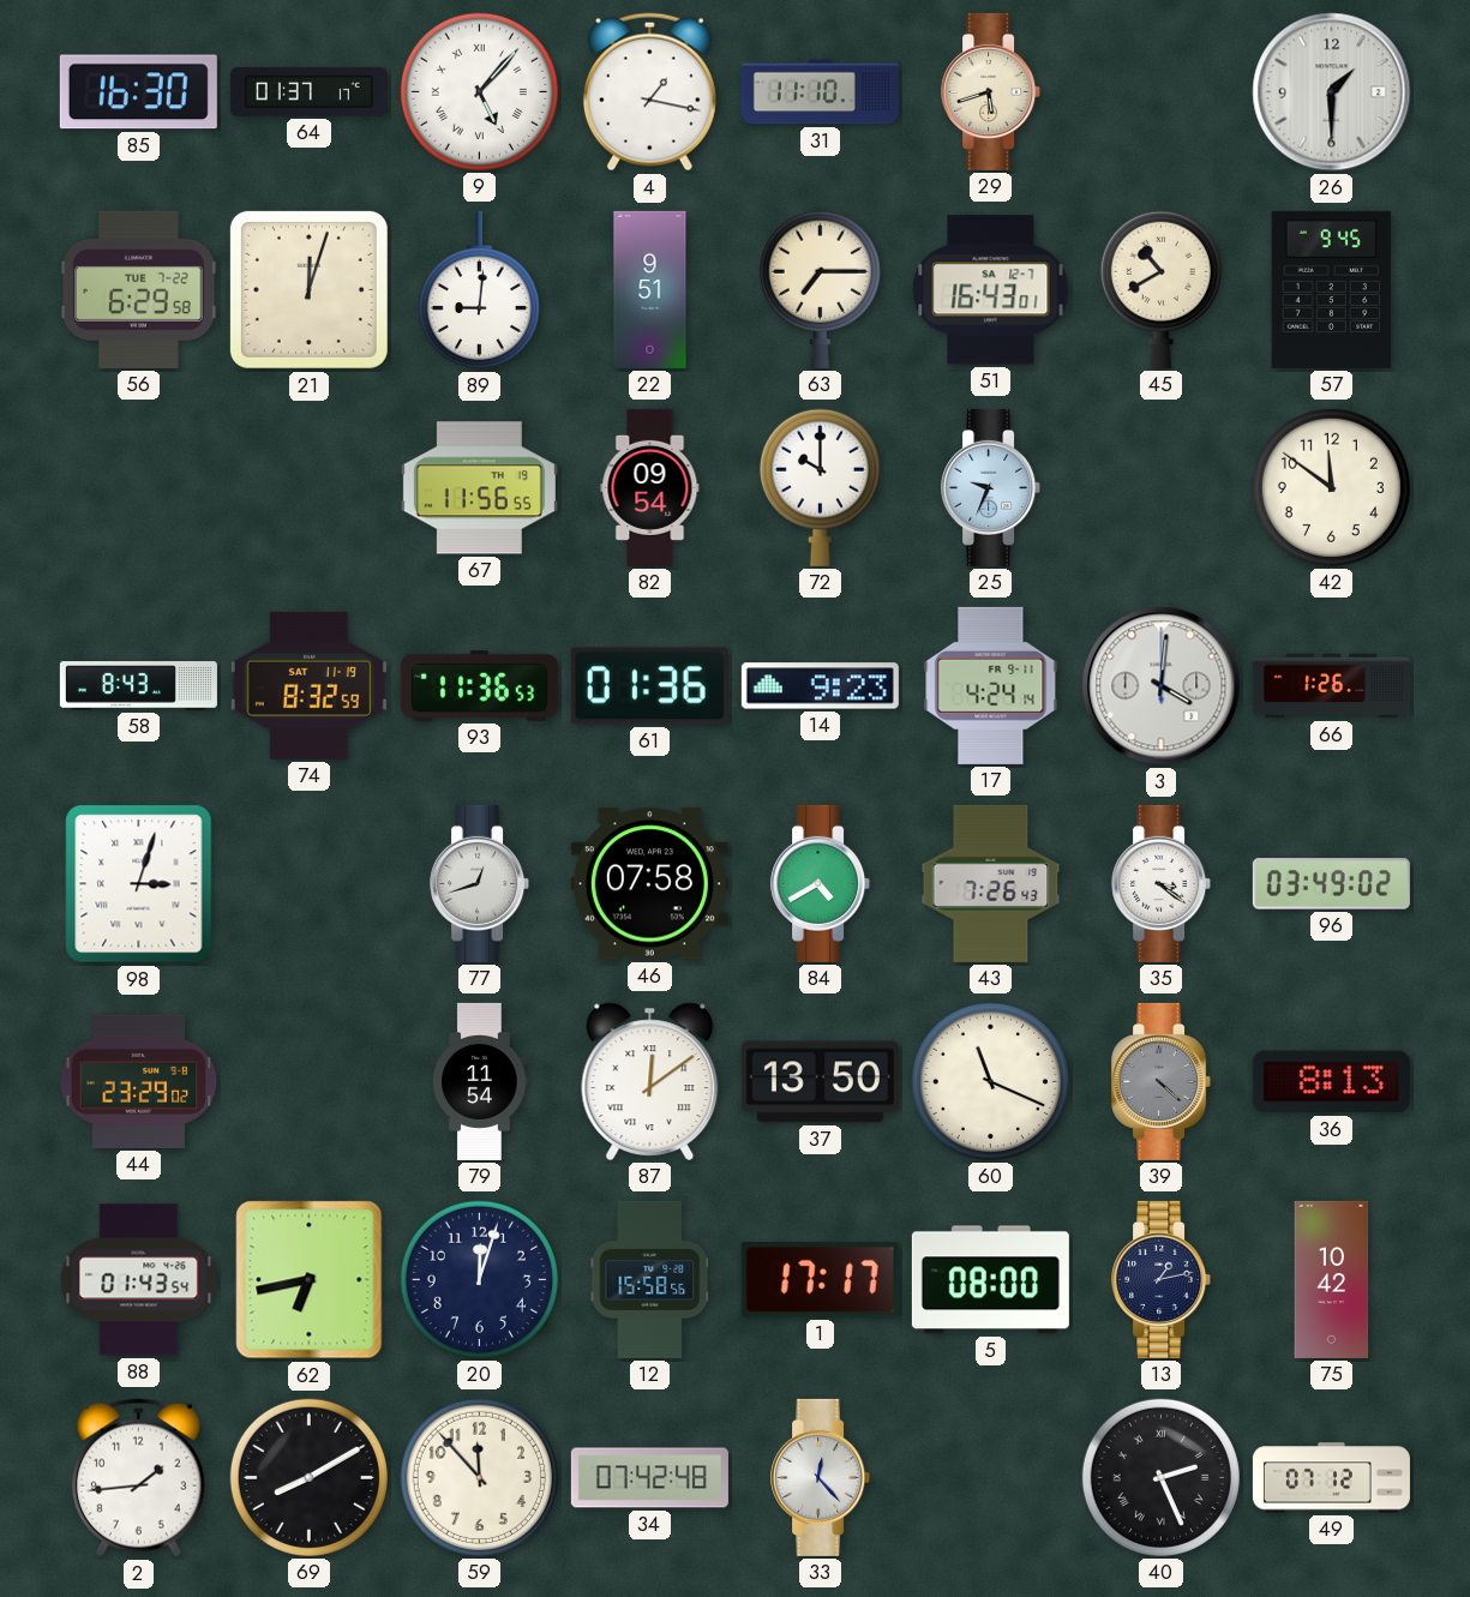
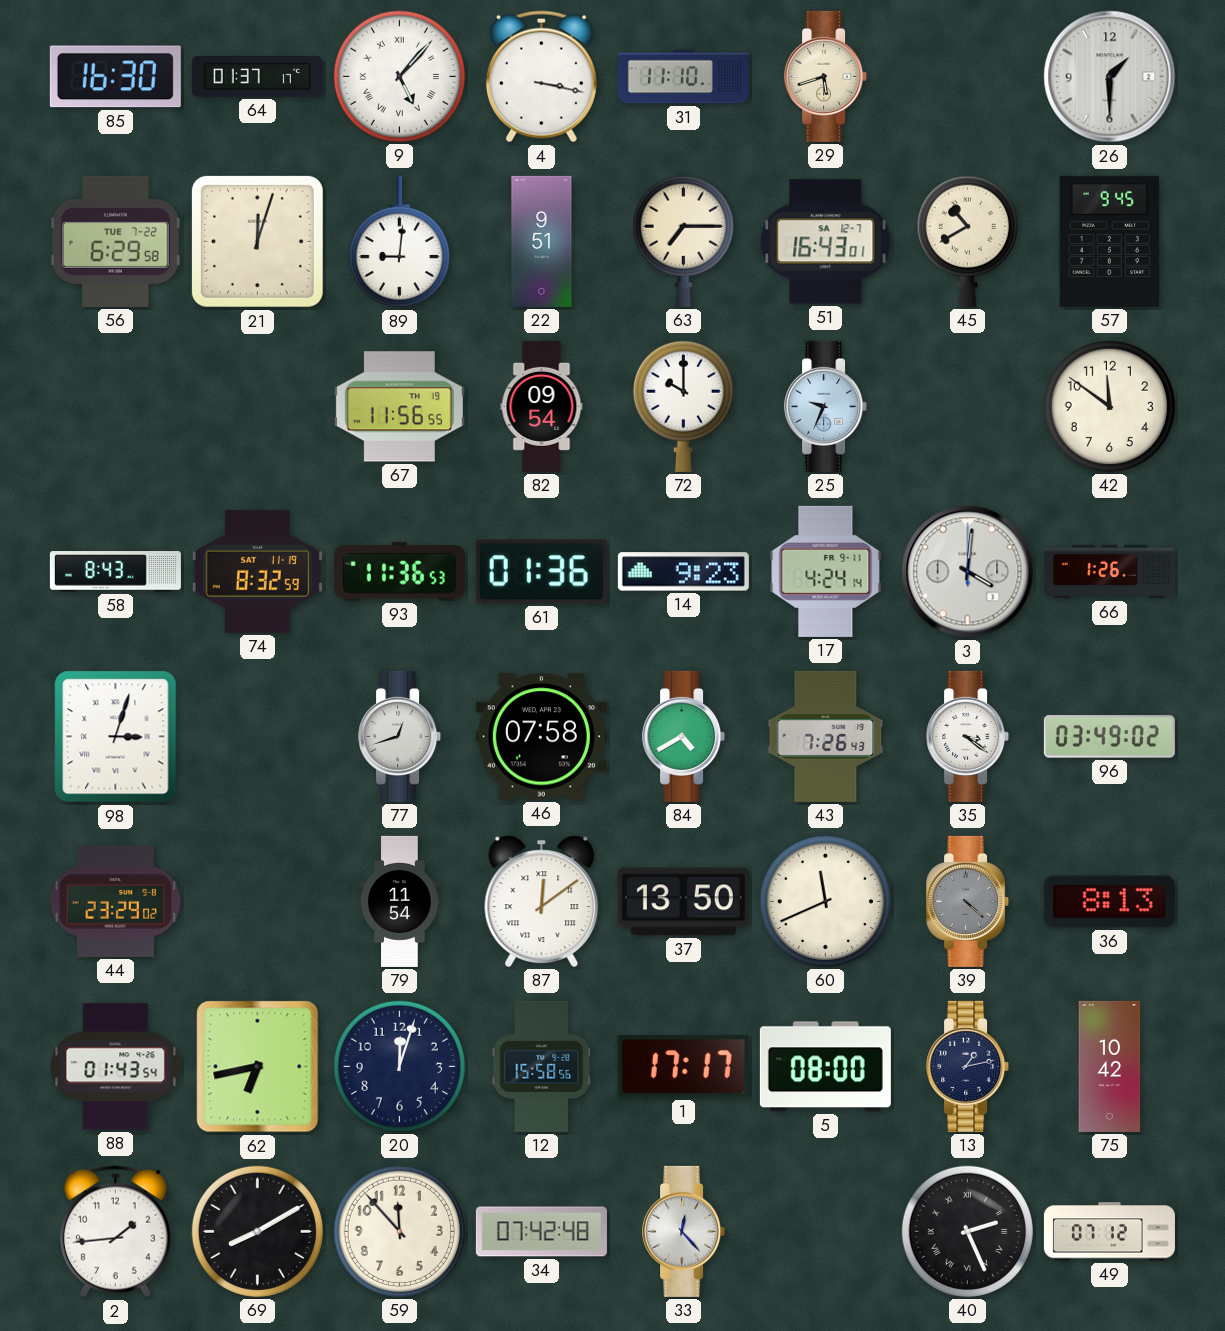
4: 1:17 -> 3:17 (541, 77)
60: 11:19 -> 11:41 (825, 901)
